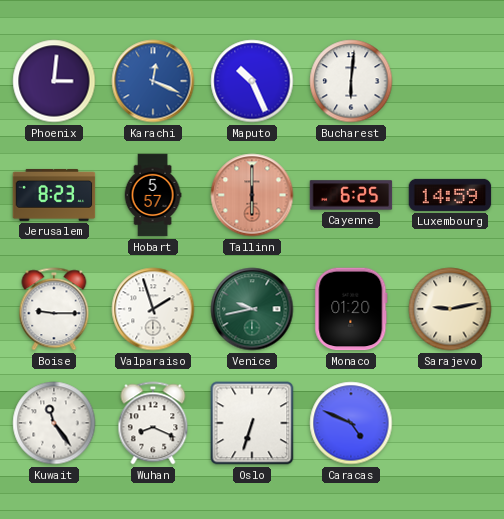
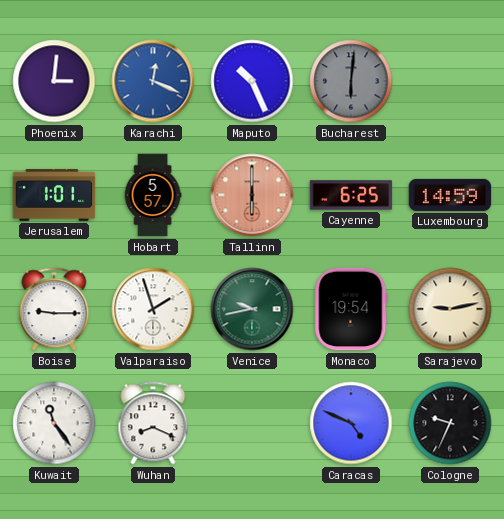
Bucharest dial: white -> grey (351, 81)
Jerusalem: 8:23 -> 1:01 (54, 195)
Monaco: 01:20 -> 19:54 (351, 309)
Oslo: 6:33 -> none (252, 423)
Cologne: none -> 9:34 (450, 423)
